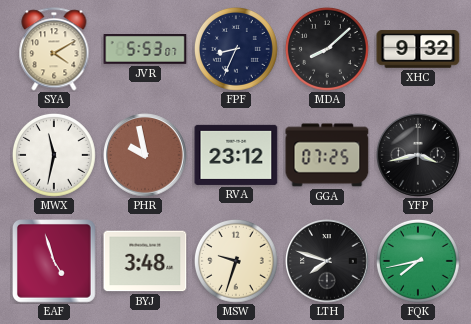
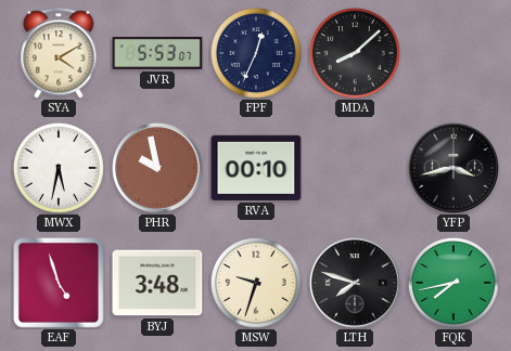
FPF: 8:34 -> 12:34 (256, 53)
XHC: 9:32 -> none (418, 49)
MWX: 11:32 -> 5:32 (59, 168)
RVA: 23:12 -> 00:10 (256, 168)
GGA: 07:25 -> none (327, 155)
